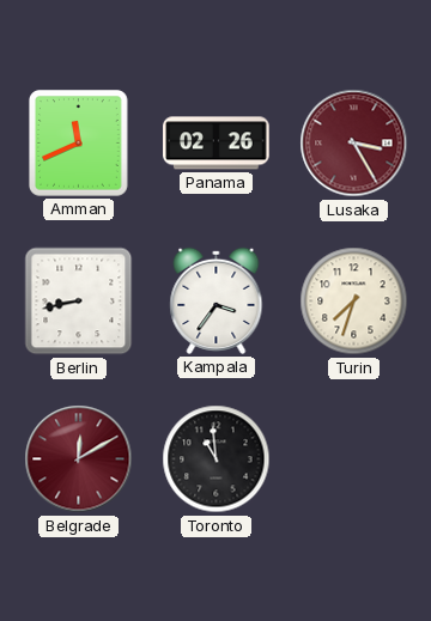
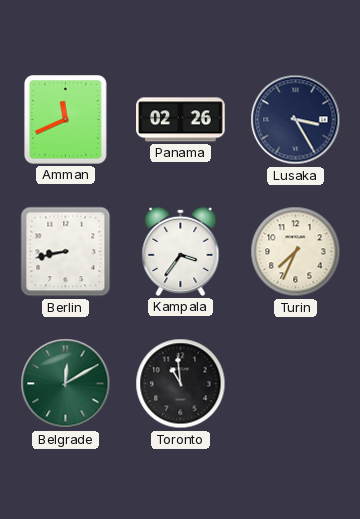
Lusaka dial: burgundy -> navy (296, 120)
Turin: 7:33 -> 7:34 (296, 252)
Belgrade dial: burgundy -> green (66, 384)
